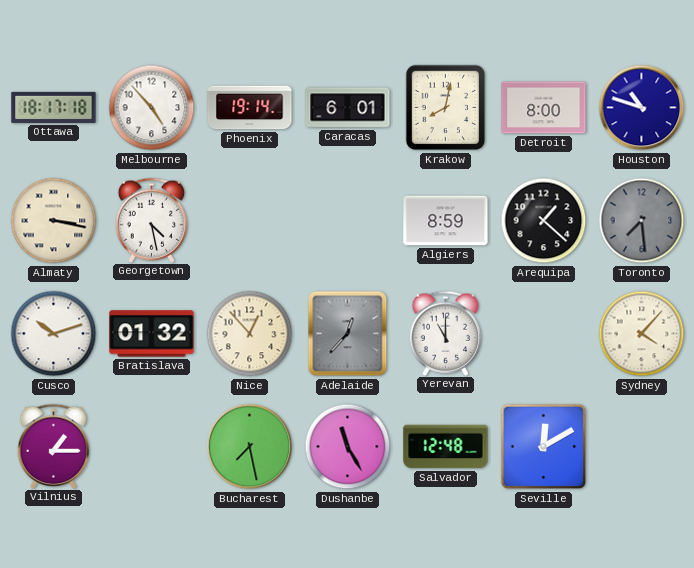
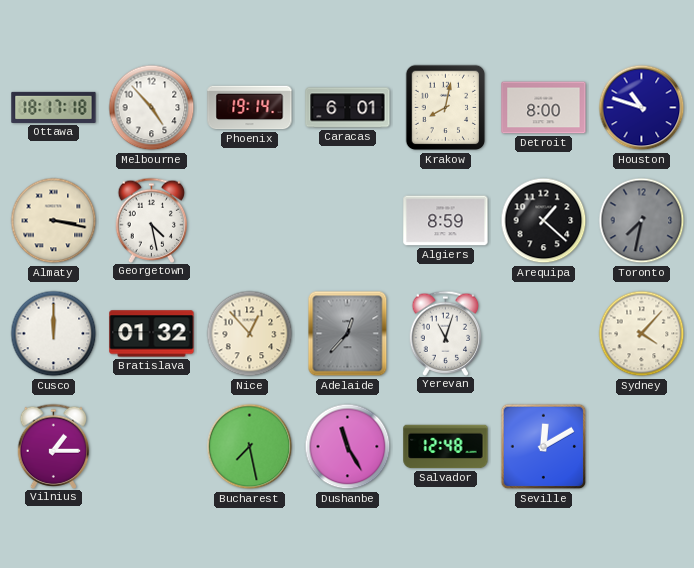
Toronto: 7:29 -> 7:32 (642, 221)
Cusco: 10:12 -> 12:00 (54, 334)
Yerevan: 11:00 -> 11:03 (446, 333)
